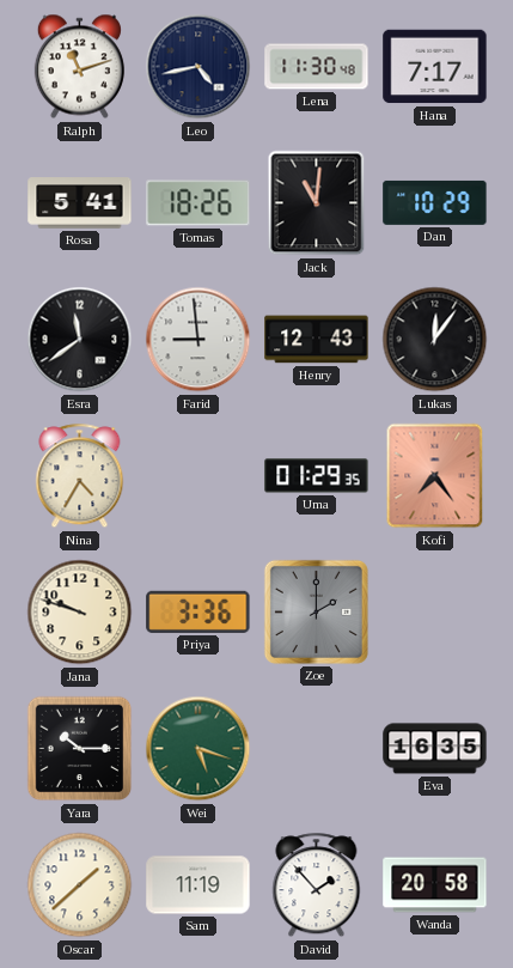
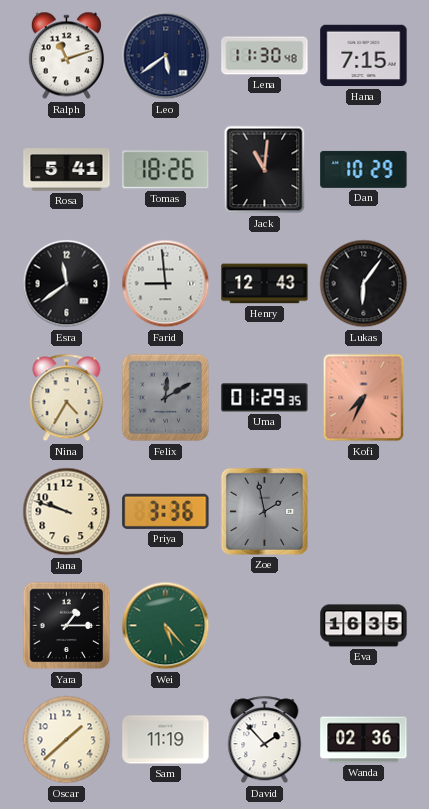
Leo: 4:43 -> 5:39 (166, 56)
Hana: 7:17 -> 7:15 (364, 56)
Lukas: 12:06 -> 6:06 (364, 284)
Felix: none -> 12:10 (166, 398)
Kofi: 7:24 -> 7:34 (364, 398)
Zoe: 2:00 -> 1:58 (264, 511)
Yara: 10:15 -> 1:15 (67, 626)
Wei: 5:18 -> 5:23 (166, 626)
Wanda: 20:58 -> 02:36 (364, 740)
